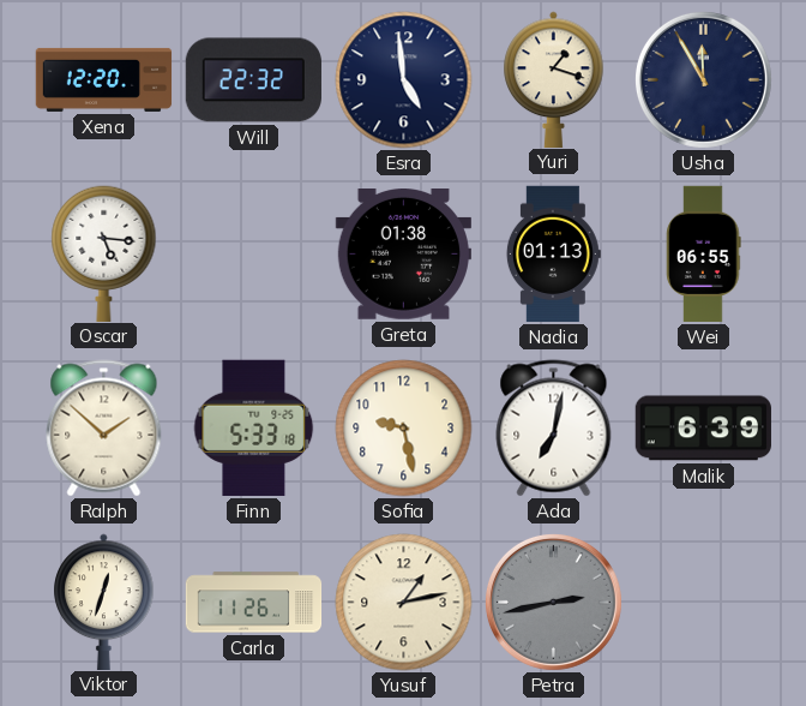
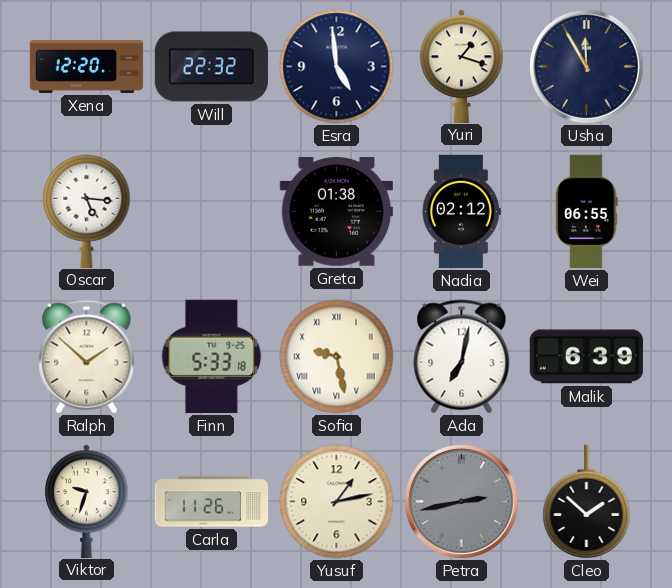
Nadia: 01:13 -> 02:12 (461, 212)
Sofia numerals: Arabic -> Roman (337, 357)
Viktor: 12:33 -> 9:33 (87, 501)
Cleo: none -> 1:52 (587, 502)
